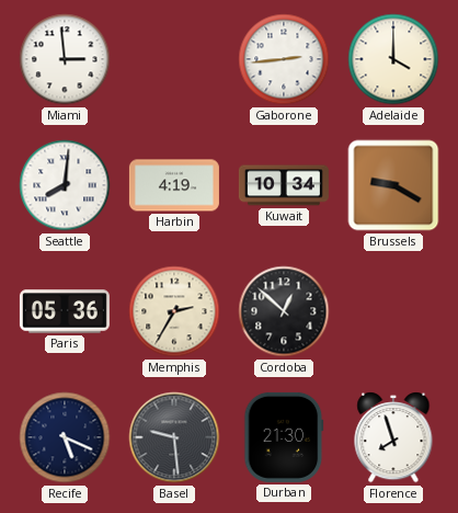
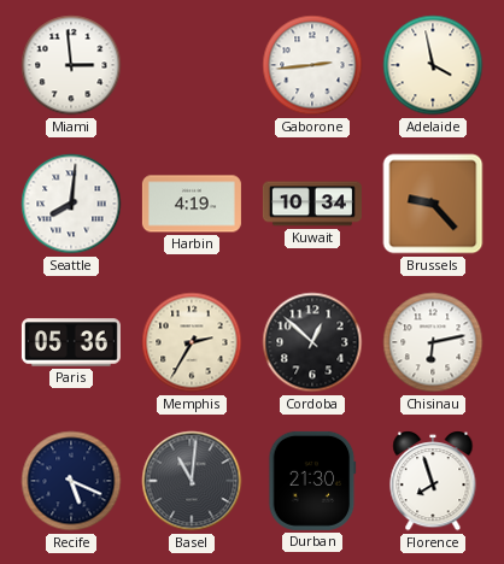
Adelaide: 4:00 -> 3:58 (433, 65)
Brussels: 9:20 -> 9:23 (433, 204)
Chisinau: none -> 6:13 (433, 342)
Basel: 9:29 -> 11:01 (192, 481)
